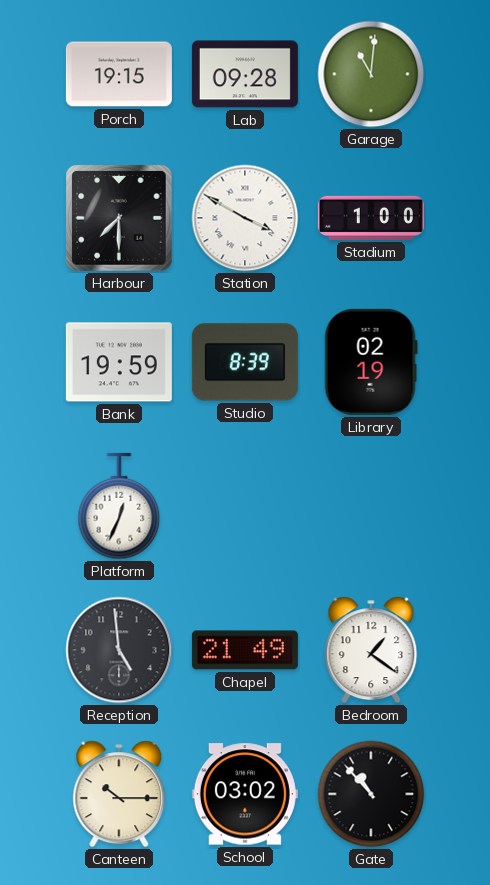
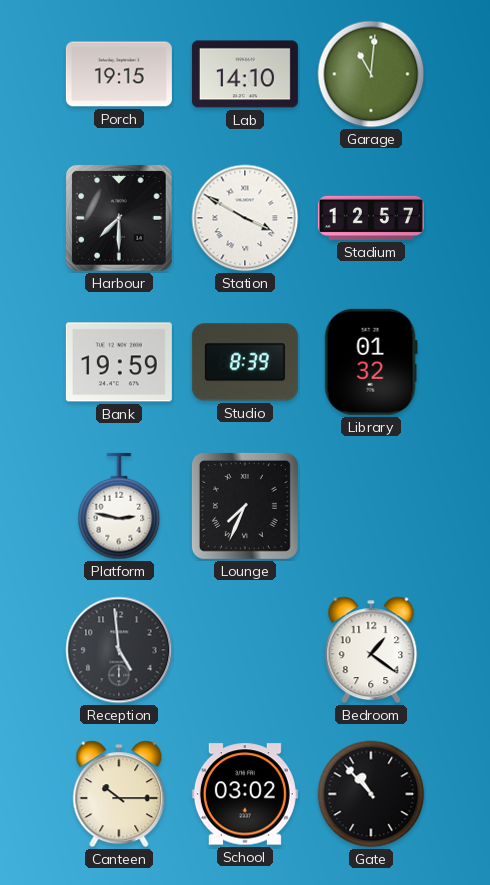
Lab: 09:28 -> 14:10 (245, 74)
Stadium: 1:00 -> 12:57 (371, 218)
Library: 02:19 -> 01:32 (371, 362)
Platform: 12:34 -> 2:47 (119, 506)
Lounge: none -> 7:34 (245, 506)
Chapel: 21:49 -> none (245, 650)
